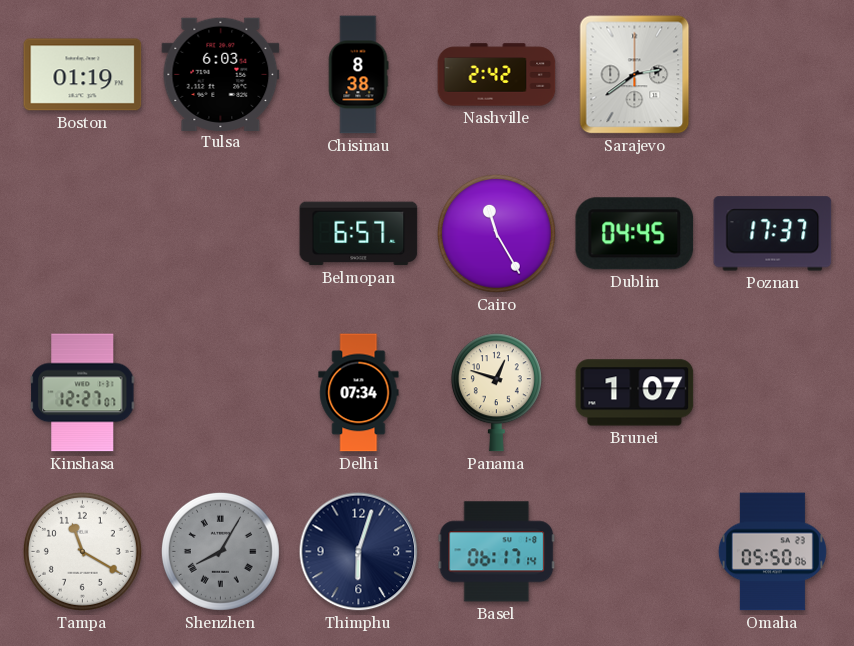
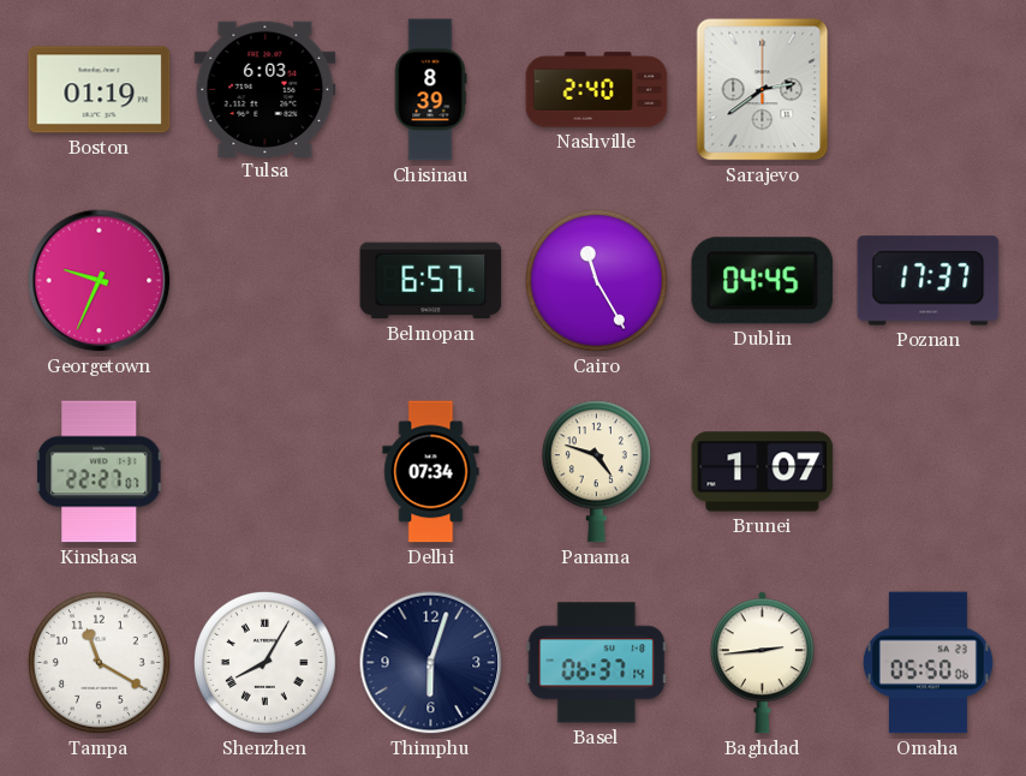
Chisinau: 8:38 -> 8:39 (430, 90)
Nashville: 2:42 -> 2:40 (597, 90)
Georgetown: none -> 9:34 (100, 281)
Kinshasa: 12:27 -> 22:27 (100, 472)
Panama: 12:48 -> 4:48 (596, 472)
Shenzhen dial: grey -> white (264, 662)
Basel: 06:17 -> 06:37 (597, 663)
Baghdad: none -> 2:44 (762, 663)
